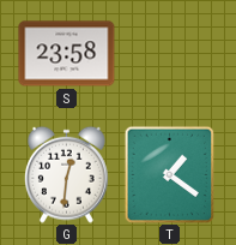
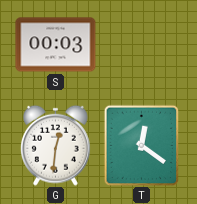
S: 23:58 -> 00:03 (56, 45)
T: 1:21 -> 12:21 (142, 145)
